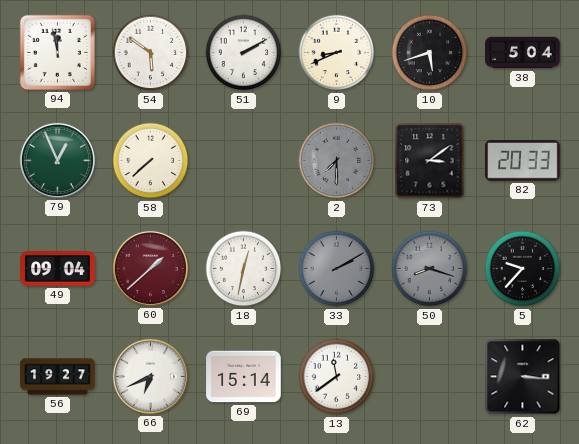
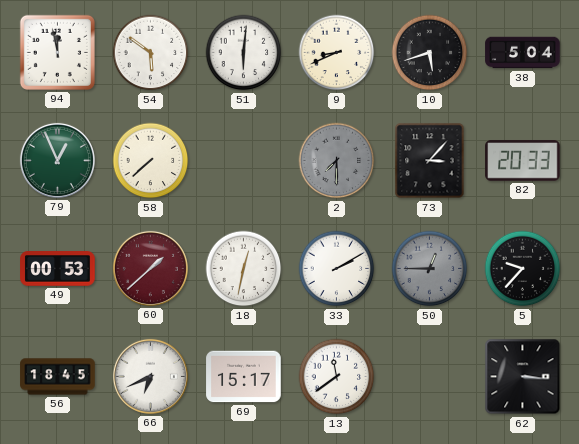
51: 2:10 -> 6:01 (244, 53)
73: 3:09 -> 3:07 (430, 161)
49: 09:04 -> 00:53 (58, 269)
33 dial: grey -> white (337, 269)
50: 8:18 -> 12:45 (430, 269)
56: 19:27 -> 18:45 (58, 377)
69: 15:14 -> 15:17 (244, 377)
